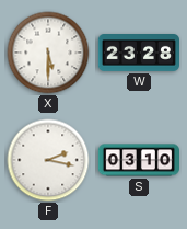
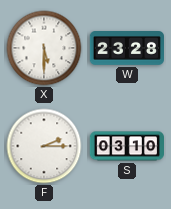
F: 2:17 -> 2:15 (44, 146)
